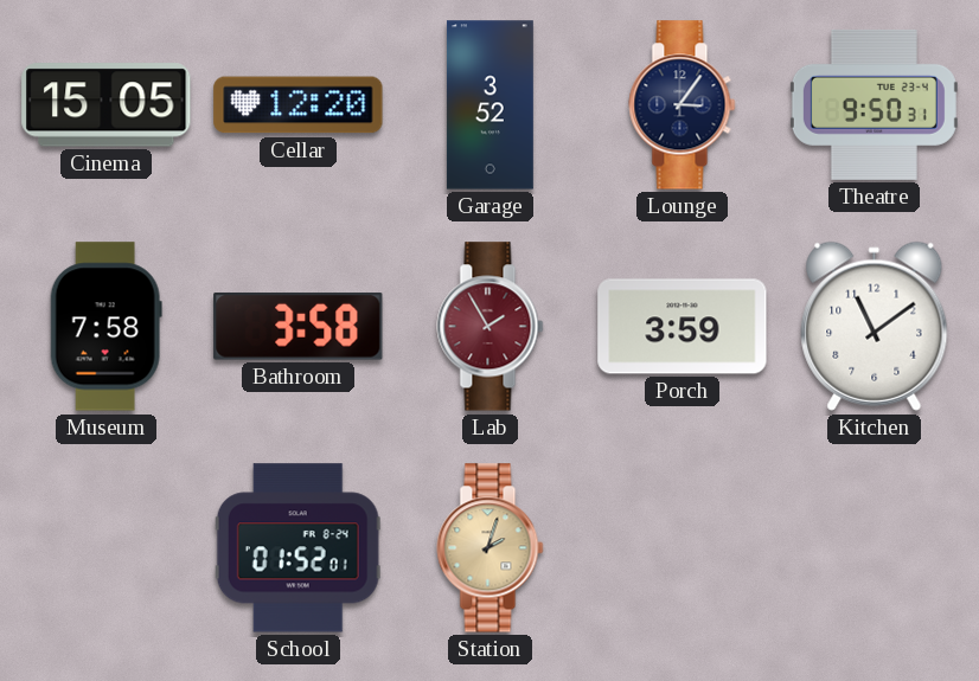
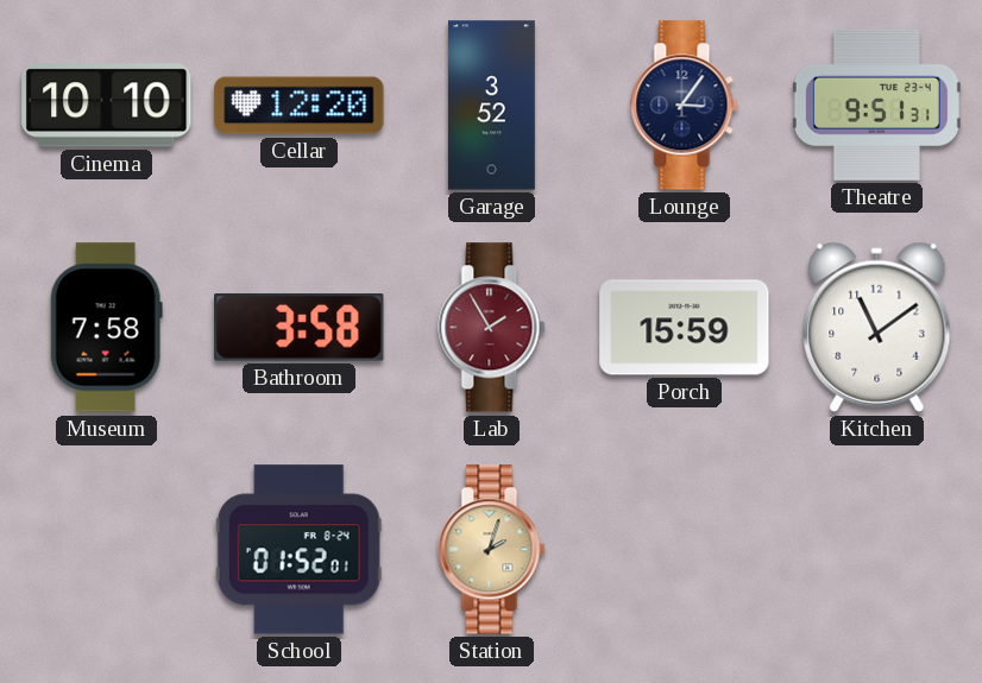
Cinema: 15:05 -> 10:10 (107, 106)
Theatre: 9:50 -> 9:51 (876, 105)
Porch: 3:59 -> 15:59 (685, 328)
